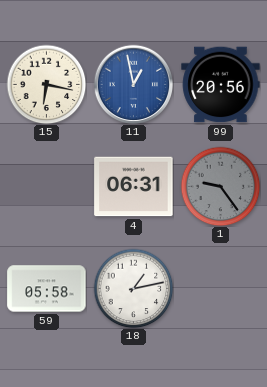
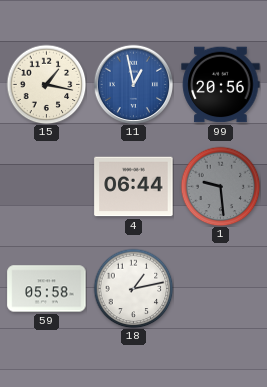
15: 6:17 -> 1:17 (46, 84)
4: 06:31 -> 06:44 (134, 187)
1: 9:24 -> 9:29 (220, 186)
